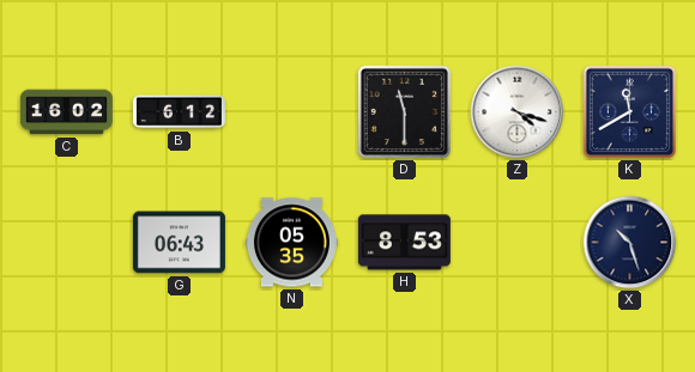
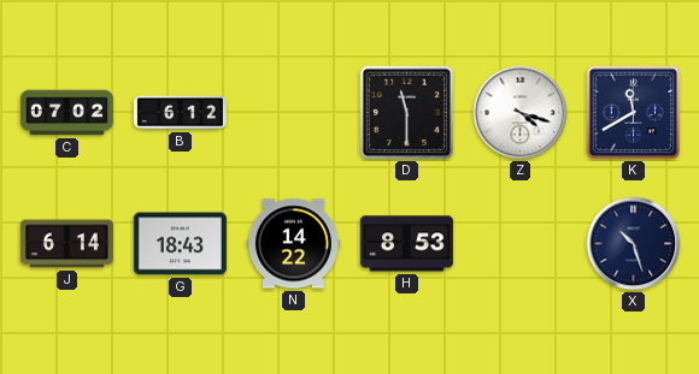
C: 16:02 -> 07:02 (66, 113)
J: none -> 6:14 (66, 244)
G: 06:43 -> 18:43 (180, 244)
N: 05:35 -> 14:22 (293, 244)
